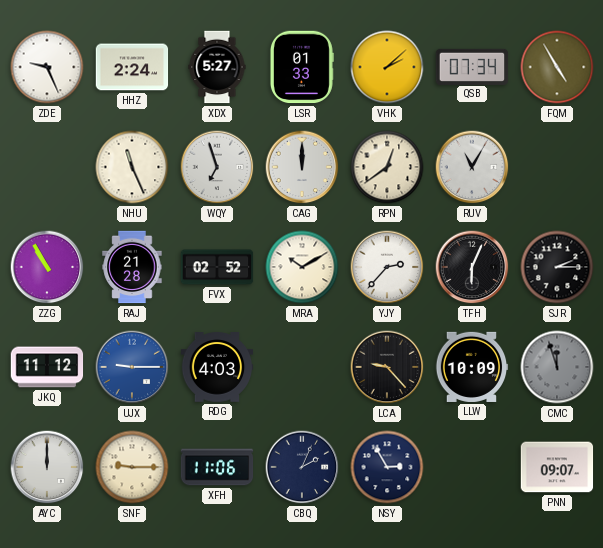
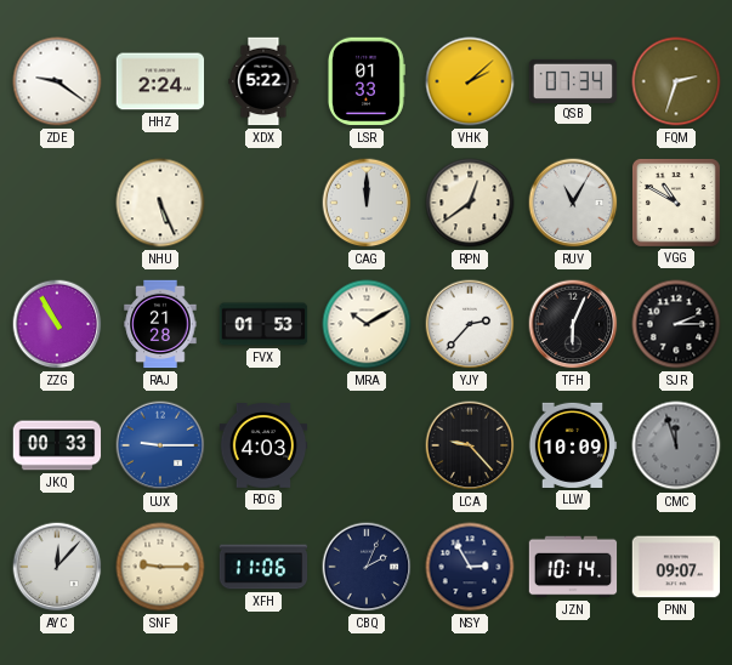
ZDE: 9:26 -> 9:21 (57, 81)
XDX: 5:27 -> 5:22 (263, 81)
FQM: 4:55 -> 2:33 (676, 81)
NHU: 11:26 -> 5:26 (160, 203)
WQY: 6:57 -> none (217, 167)
VGG: none -> 10:50 (676, 203)
FVX: 02:52 -> 01:53 (263, 324)
JKQ: 11:12 -> 00:33 (57, 445)
AYC: 12:00 -> 12:07 (57, 567)
JZN: none -> 10:14 (573, 567)
